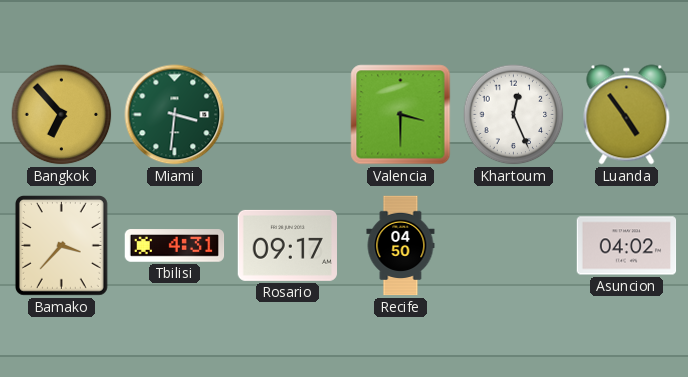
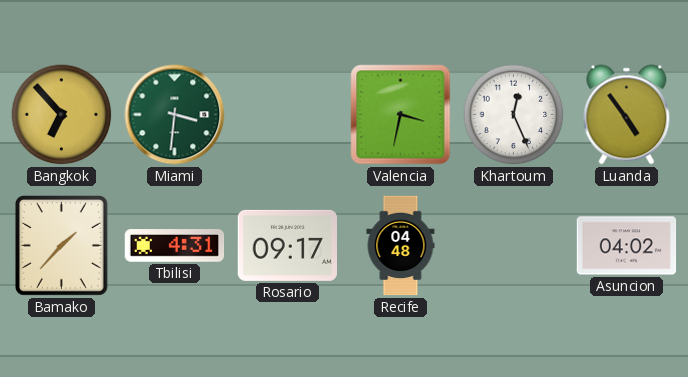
Valencia: 3:30 -> 3:32 (401, 115)
Bamako: 3:37 -> 1:37 (61, 245)
Recife: 04:50 -> 04:48 (401, 246)
